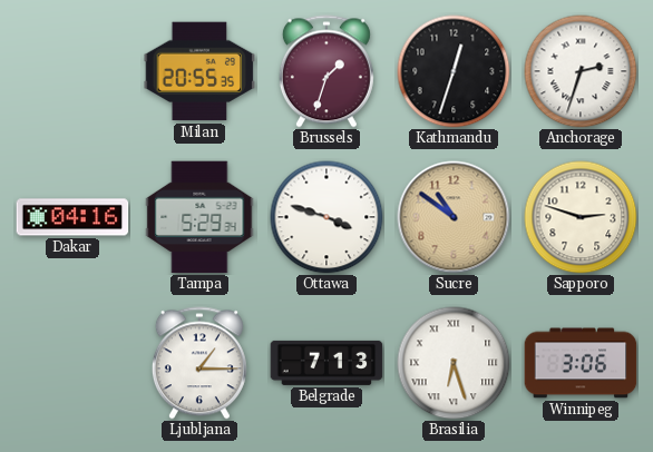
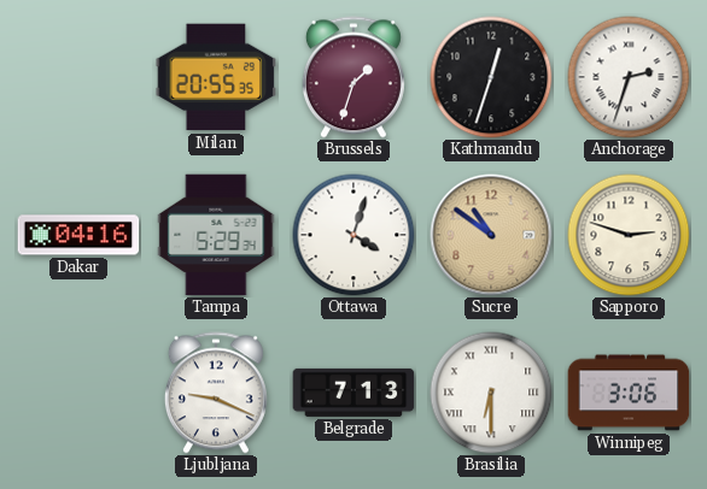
Ottawa: 3:48 -> 4:03 (353, 235)
Ljubljana: 1:15 -> 9:19 (216, 393)
Brasilia: 6:27 -> 6:30 (491, 393)
